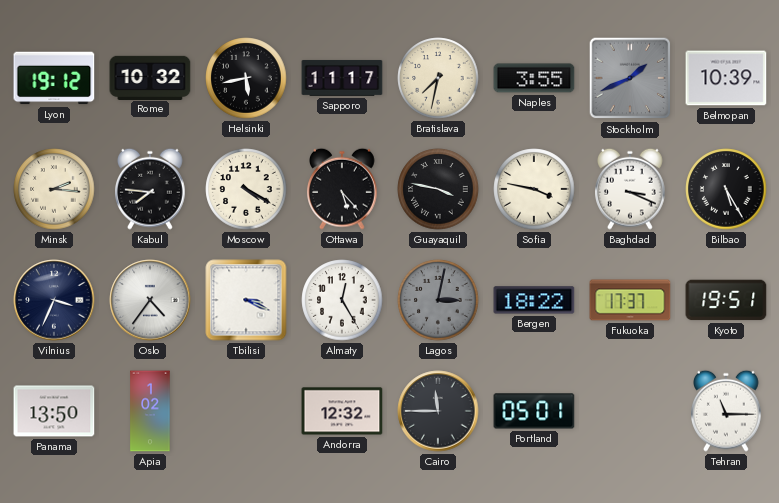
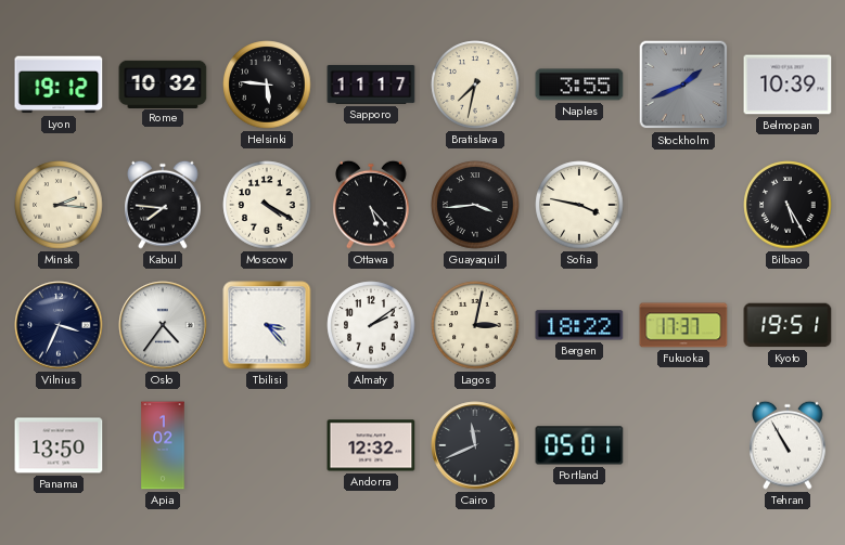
Helsinki: 5:43 -> 5:46 (267, 85)
Guayaquil: 3:47 -> 3:44 (475, 205)
Baghdad: 3:19 -> none (631, 189)
Tbilisi: 3:19 -> 3:23 (267, 325)
Almaty: 12:25 -> 2:09 (371, 325)
Lagos dial: grey -> cream (475, 325)
Cairo: 11:45 -> 11:41 (475, 445)
Tehran: 11:15 -> 10:55 (789, 445)
